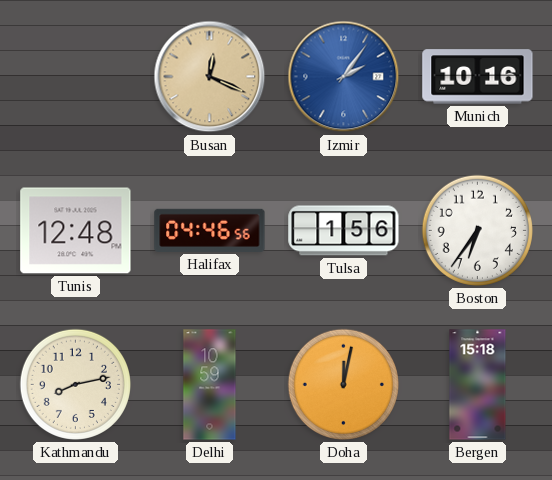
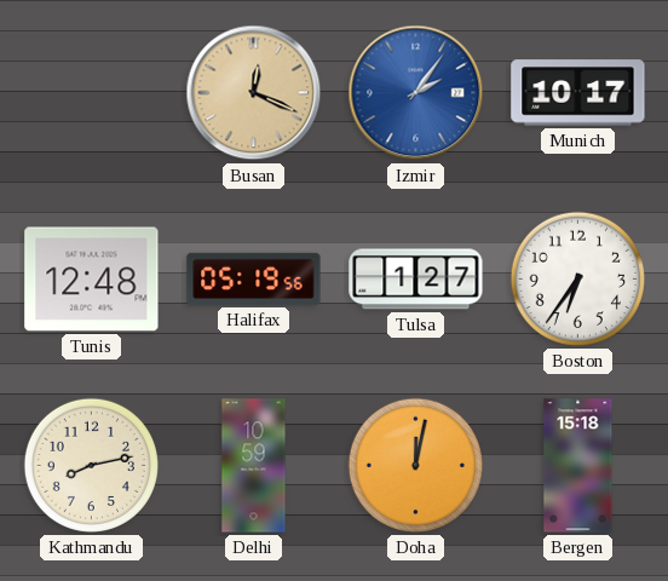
Munich: 10:16 -> 10:17 (578, 93)
Halifax: 04:46 -> 05:19 (254, 278)
Tulsa: 1:56 -> 1:27 (416, 280)
